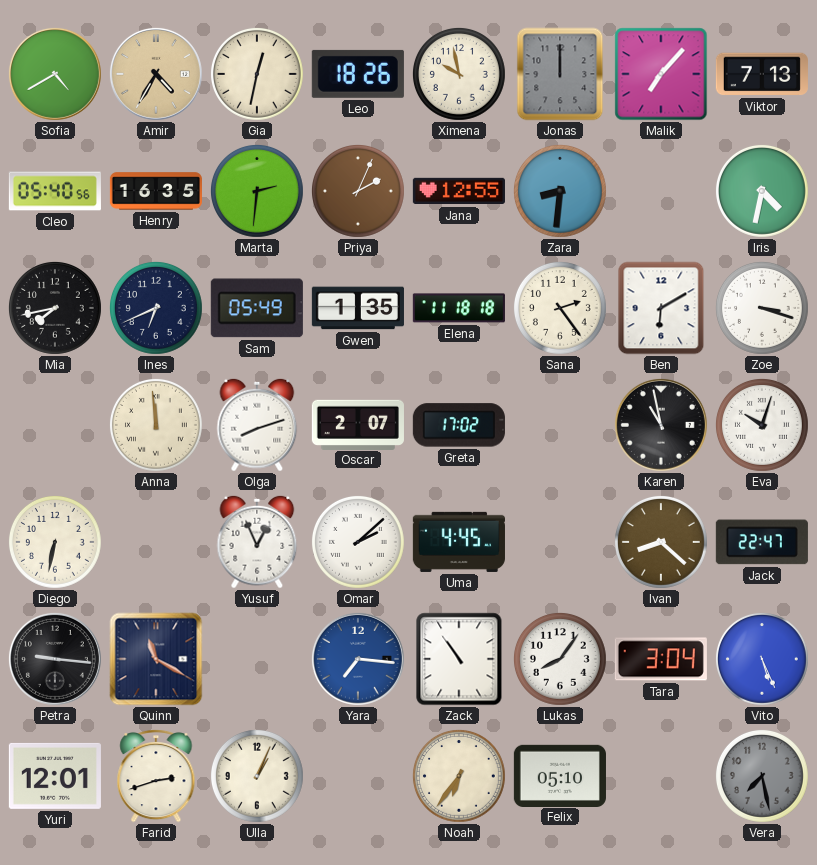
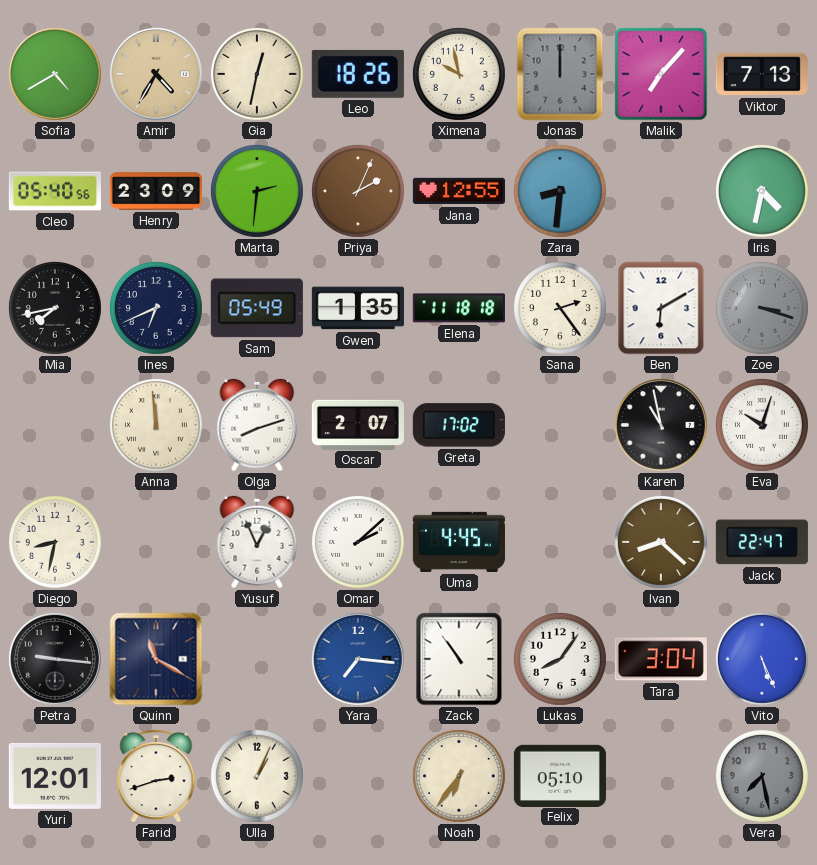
Henry: 16:35 -> 23:09 (156, 191)
Zoe dial: white -> grey (762, 308)
Diego: 6:32 -> 8:32 (55, 542)
